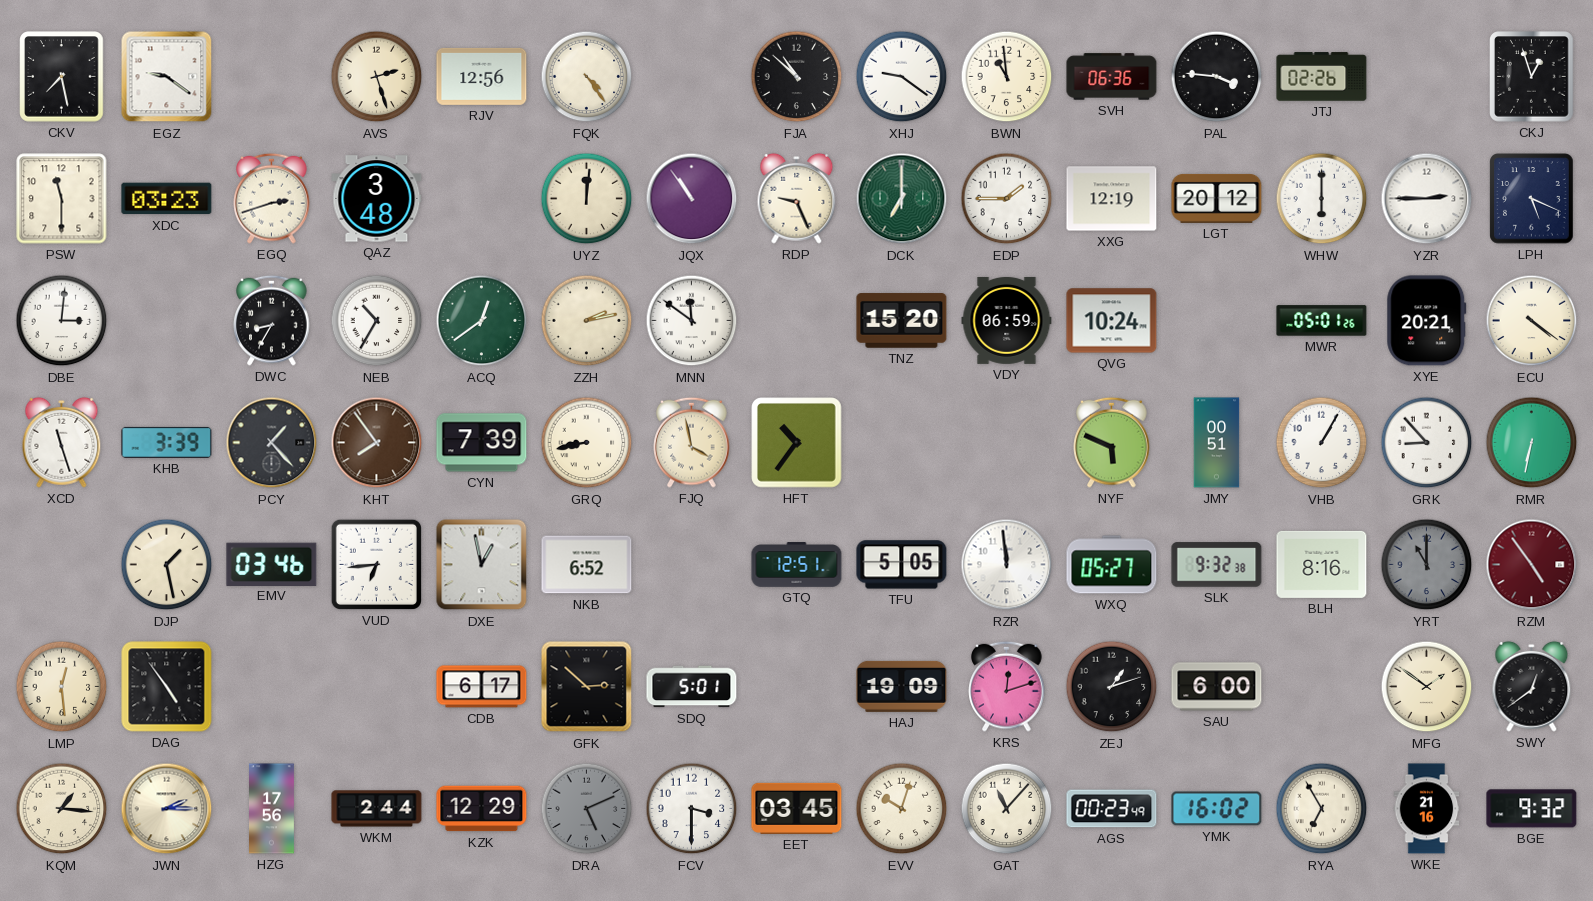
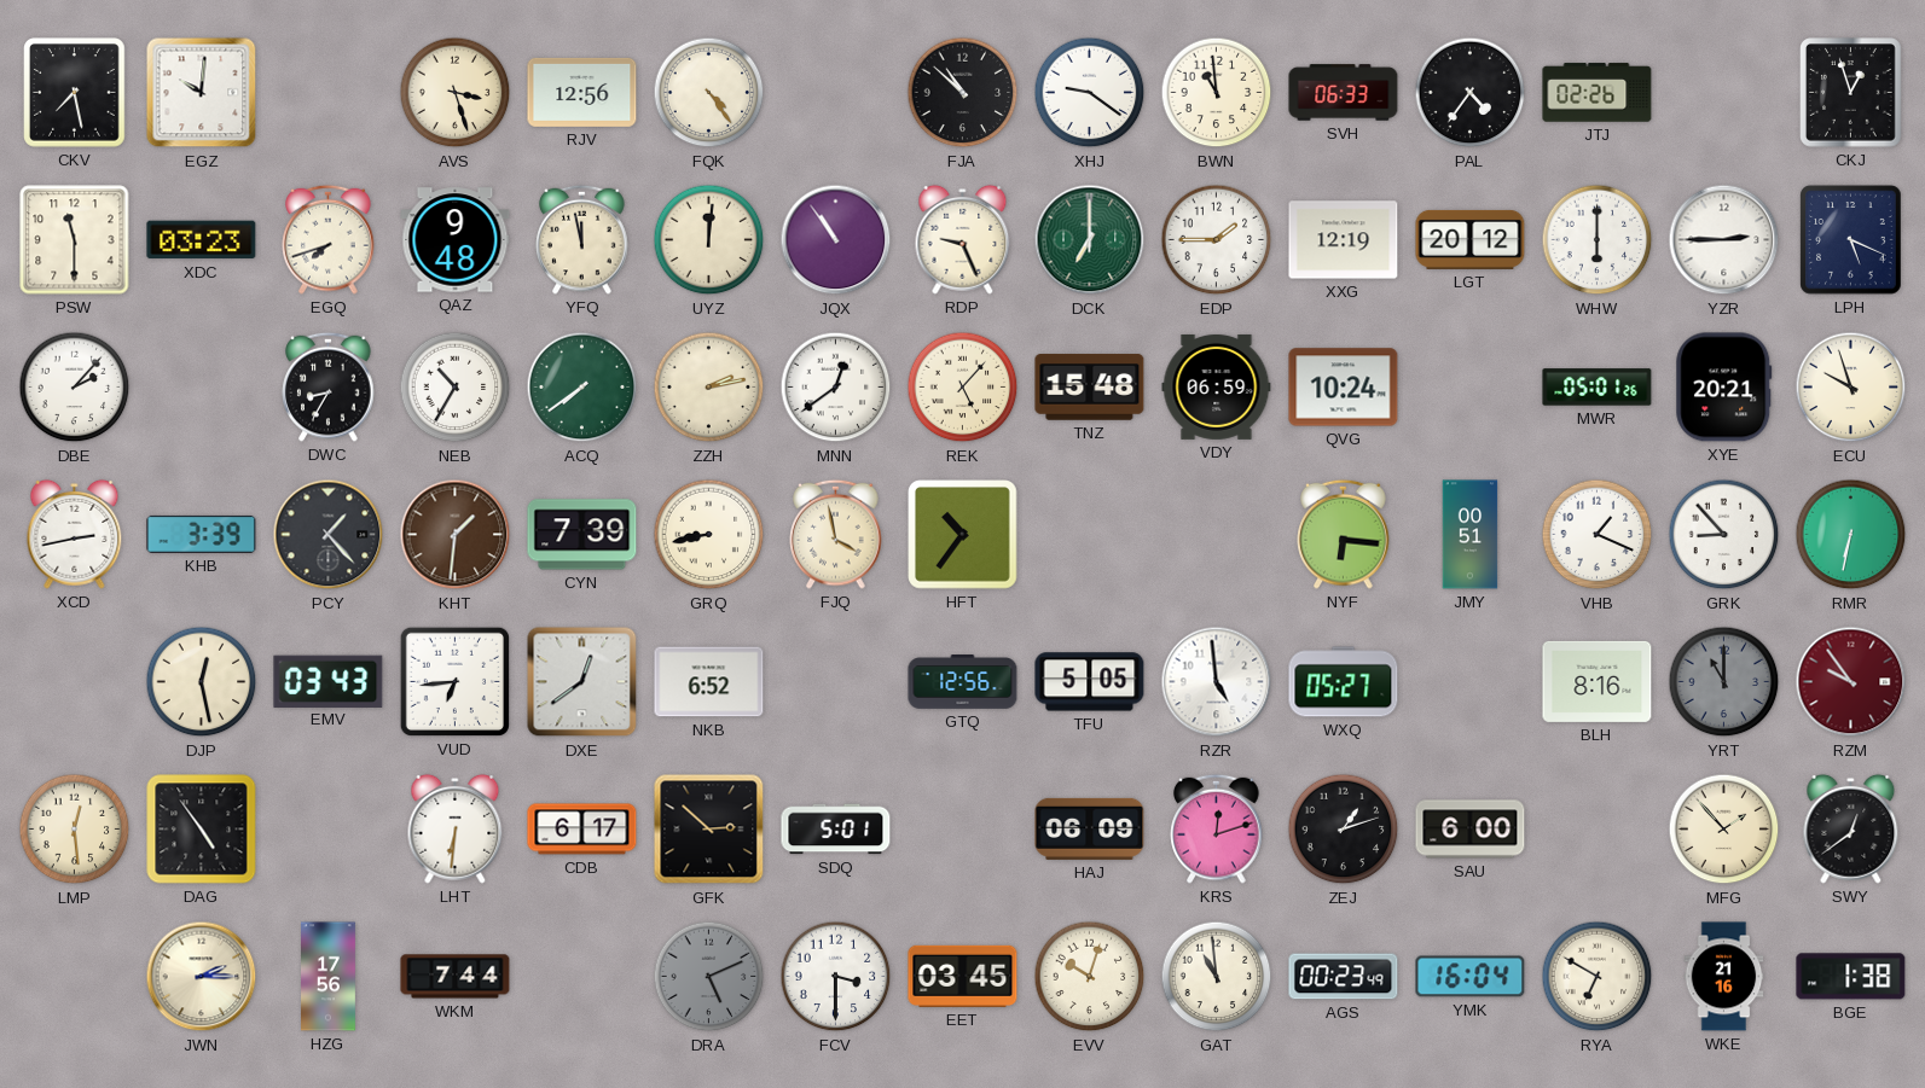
EGZ: 9:21 -> 10:01 (202, 93)
AVS: 2:27 -> 3:27 (456, 93)
SVH: 06:36 -> 06:33 (1344, 93)
PAL: 3:46 -> 4:36 (1471, 93)
EGQ: 2:42 -> 7:42 (329, 239)
QAZ: 3:48 -> 9:48 (456, 240)
YFQ: none -> 11:58 (582, 239)
DBE: 3:01 -> 2:07 (75, 388)
ACQ: 12:39 -> 7:39 (582, 388)
MNN: 11:51 -> 12:39 (836, 388)
REK: none -> 5:07 (963, 388)
TNZ: 15:20 -> 15:48 (1090, 388)
ECU: 4:21 -> 9:57 (1851, 388)
XCD: 11:27 -> 2:43 (75, 534)
KHT: 7:54 -> 1:31 (456, 535)
NYF: 5:49 -> 6:16 (1344, 534)
VHB: 1:05 -> 1:19 (1598, 535)
DJP: 1:28 -> 12:28 (202, 682)
EMV: 03:46 -> 03:43 (329, 681)
DXE: 12:58 -> 12:39 (582, 682)
GTQ: 12:51 -> 12:56 (963, 682)
RZR: 11:59 -> 4:59 (1217, 682)
SLK: 9:32 -> none (1217, 565)
RZM: 4:54 -> 9:54 (1851, 682)
LHT: none -> 6:31 (456, 828)
HAJ: 19:09 -> 06:09 (1090, 828)
MFG: 1:51 -> 1:53 (1724, 830)
KQM: 1:16 -> none (62, 809)
WKM: 2:44 -> 7:44 (456, 977)
KZK: 12:29 -> none (482, 809)
GAT: 11:07 -> 10:59 (1217, 977)
YMK: 16:02 -> 16:04 (1471, 977)
RYA: 6:55 -> 6:50 (1598, 977)
BGE: 9:32 -> 1:38 (1851, 977)
